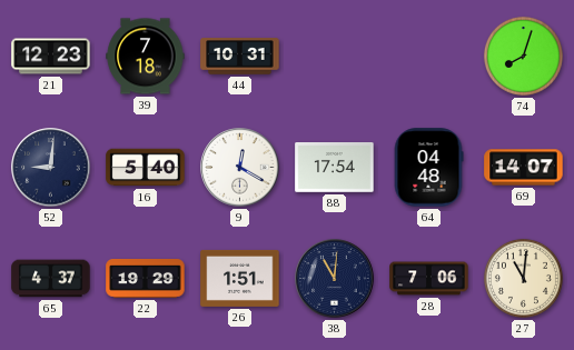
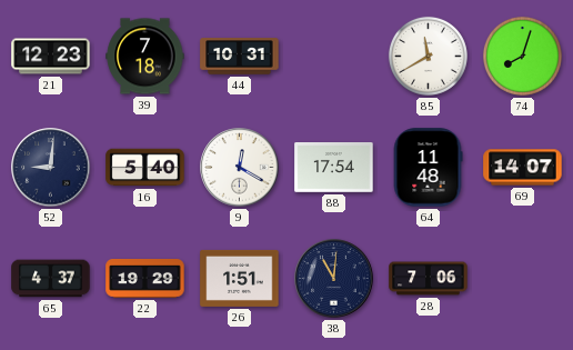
85: none -> 11:40 (428, 56)
64: 04:48 -> 11:48 (428, 168)
27: 11:01 -> none (523, 278)
